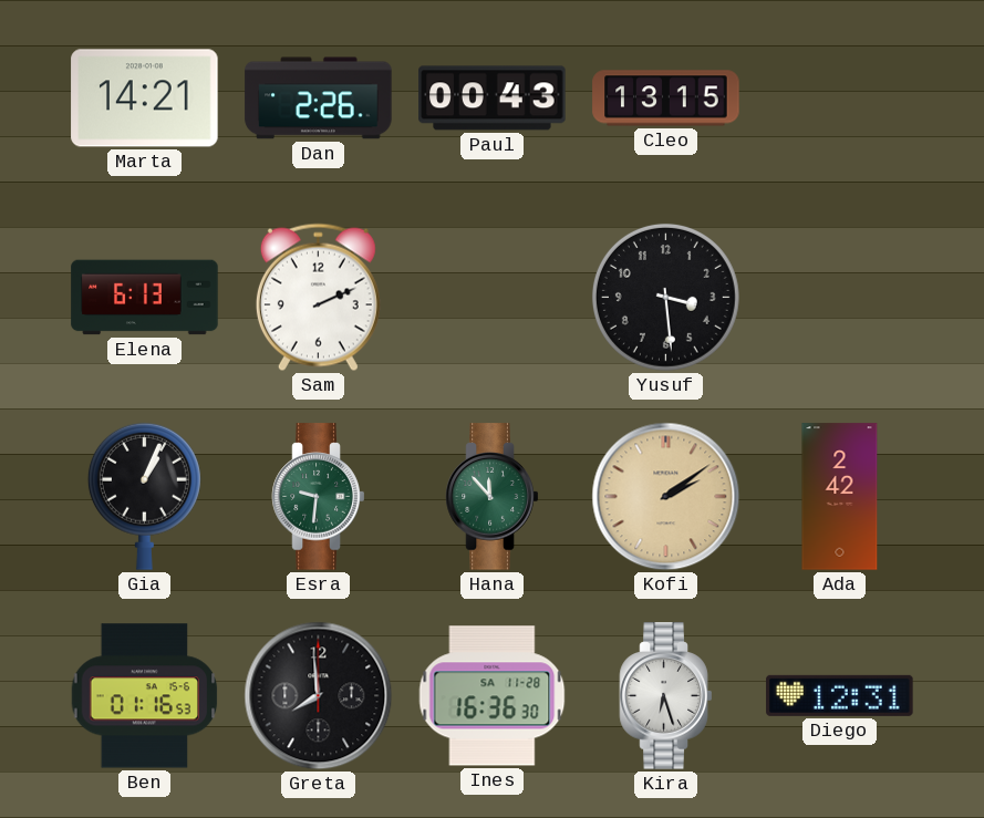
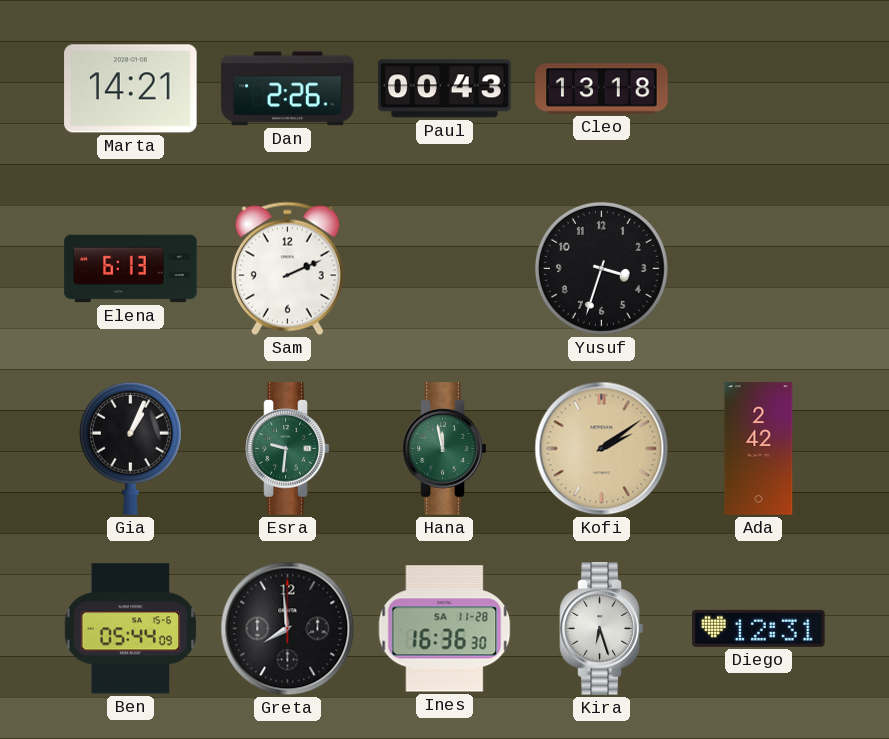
Cleo: 13:15 -> 13:18 (602, 89)
Yusuf: 3:29 -> 3:33 (601, 268)
Hana: 11:53 -> 11:58 (445, 449)
Ben: 01:16 -> 05:44 (131, 629)
